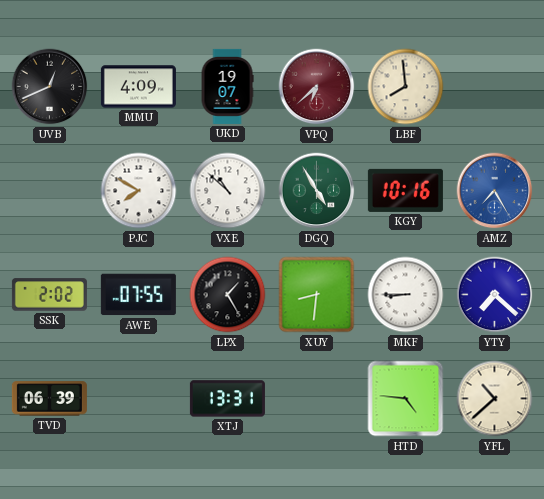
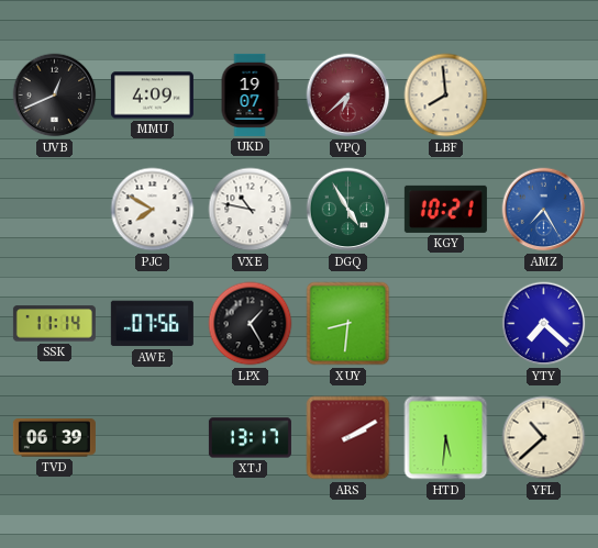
VXE: 10:52 -> 10:47 (251, 210)
KGY: 10:16 -> 10:21 (445, 209)
SSK: 2:02 -> 11:14 (54, 324)
AWE: 07:55 -> 07:56 (152, 324)
MKF: 8:45 -> none (406, 295)
XTJ: 13:31 -> 13:17 (250, 438)
ARS: none -> 2:10 (348, 438)
HTD: 4:46 -> 5:31 (446, 438)
